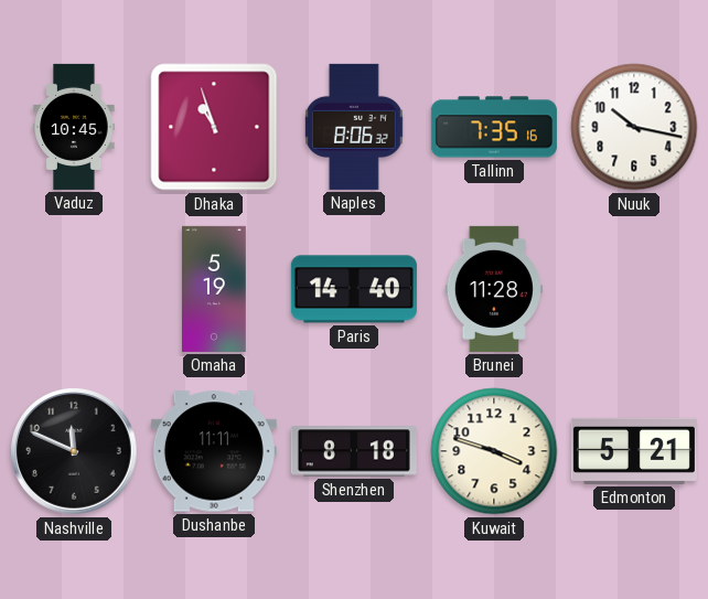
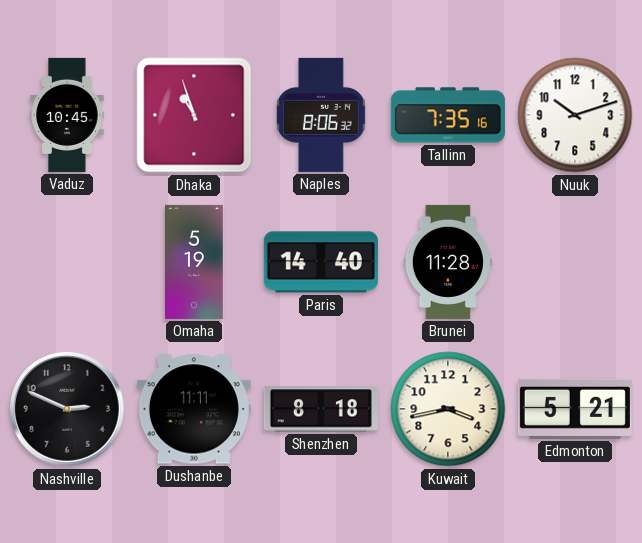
Nuuk: 10:17 -> 10:12 (575, 115)
Nashville: 11:49 -> 2:49 (68, 410)
Kuwait: 3:48 -> 3:43 (448, 409)
